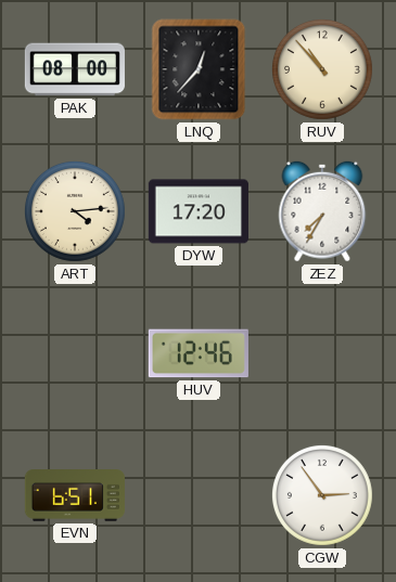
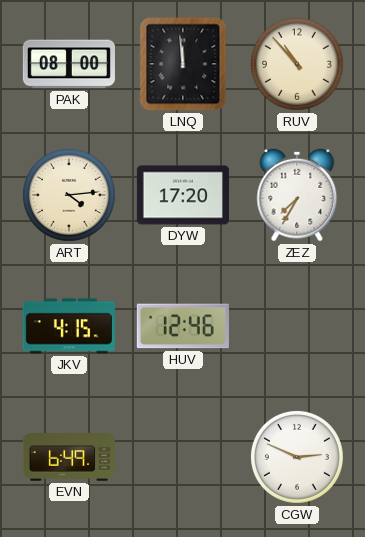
LNQ: 12:37 -> 11:59 (183, 64)
JKV: none -> 4:15 (69, 326)
EVN: 6:51 -> 6:49 (69, 457)
CGW: 2:54 -> 2:49 (297, 457)
